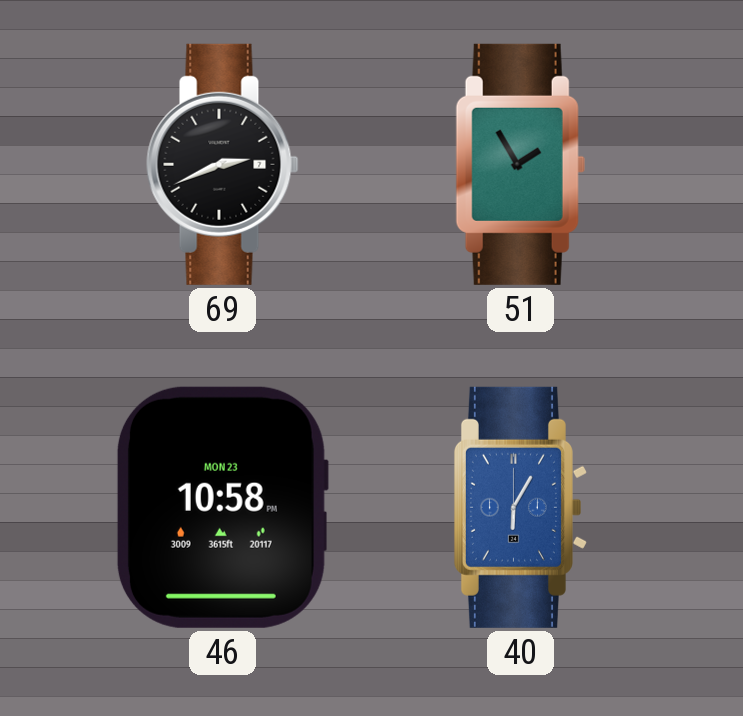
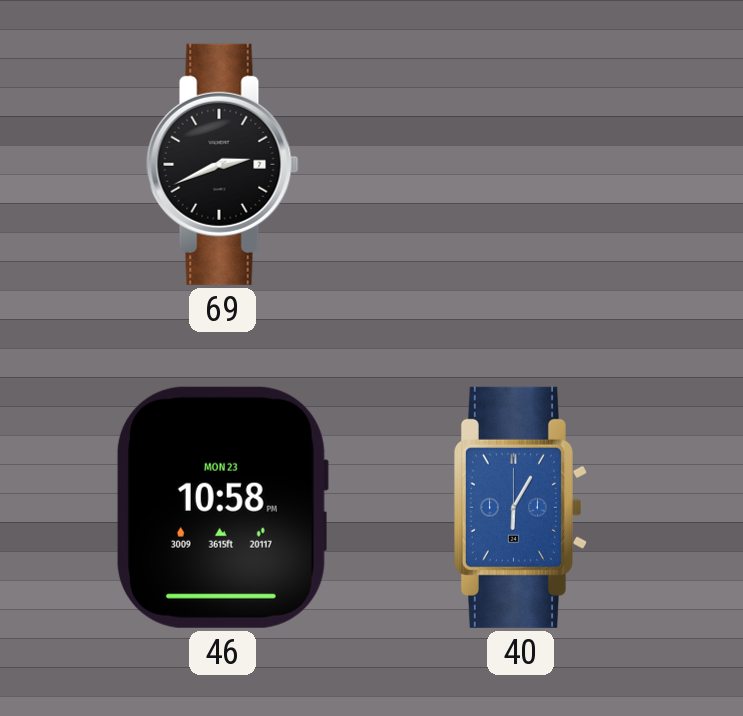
51: 1:55 -> none (520, 164)
